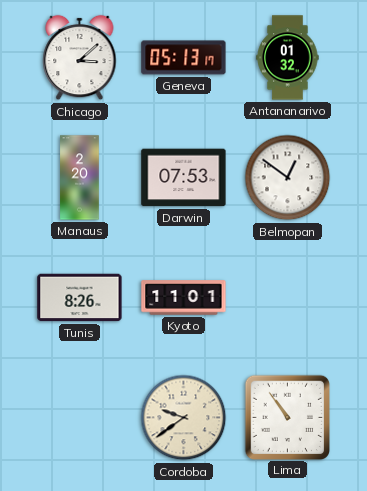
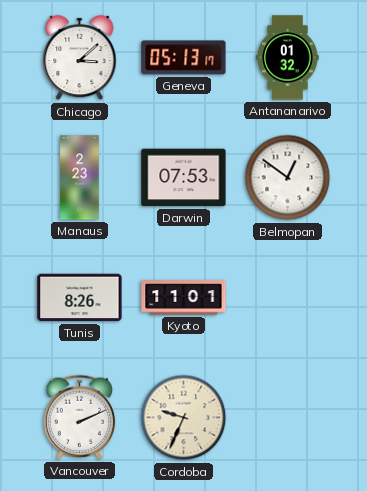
Manaus: 2:20 -> 2:23 (80, 178)
Vancouver: none -> 2:11 (80, 417)
Cordoba: 9:39 -> 9:34 (184, 418)
Lima: 10:54 -> none (287, 417)
